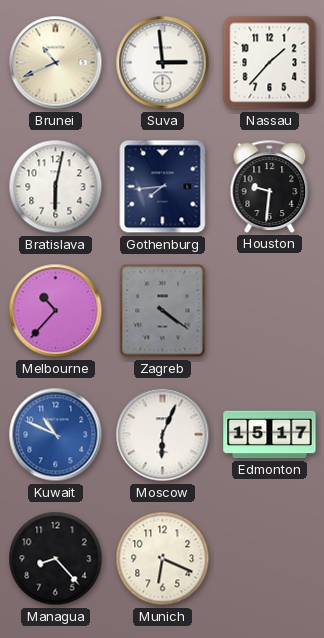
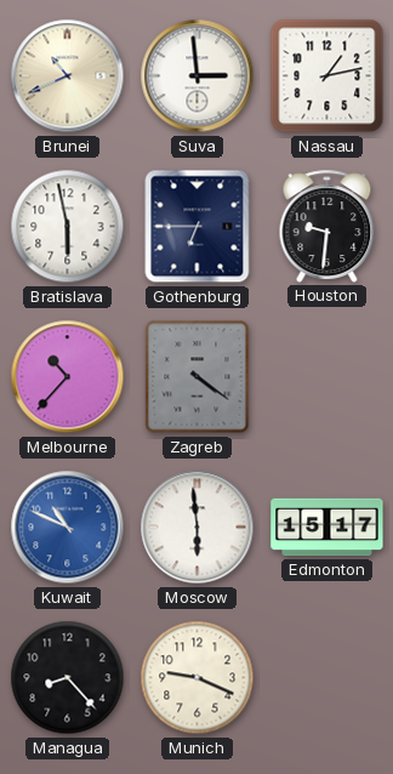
Nassau: 1:37 -> 1:13 (327, 76)
Bratislava: 6:02 -> 5:58 (68, 227)
Gothenburg: 7:44 -> 6:45 (198, 227)
Moscow: 6:04 -> 5:59 (198, 528)
Munich: 6:19 -> 9:19 (198, 678)
